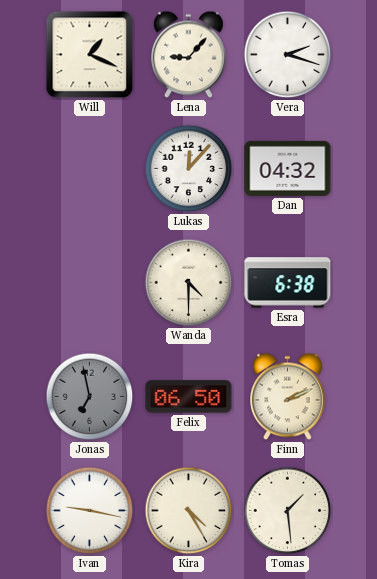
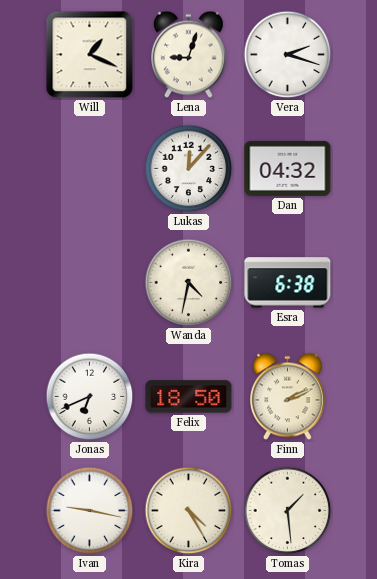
Lena: 9:07 -> 9:03 (189, 55)
Wanda: 4:30 -> 4:32 (189, 283)
Jonas: 6:58 -> 6:41 (90, 397)
Jonas dial: grey -> white (90, 397)
Felix: 06:50 -> 18:50 (189, 397)
